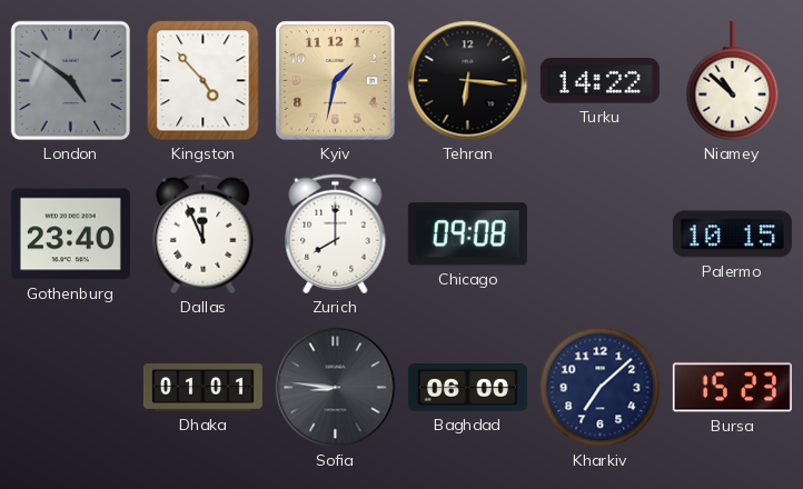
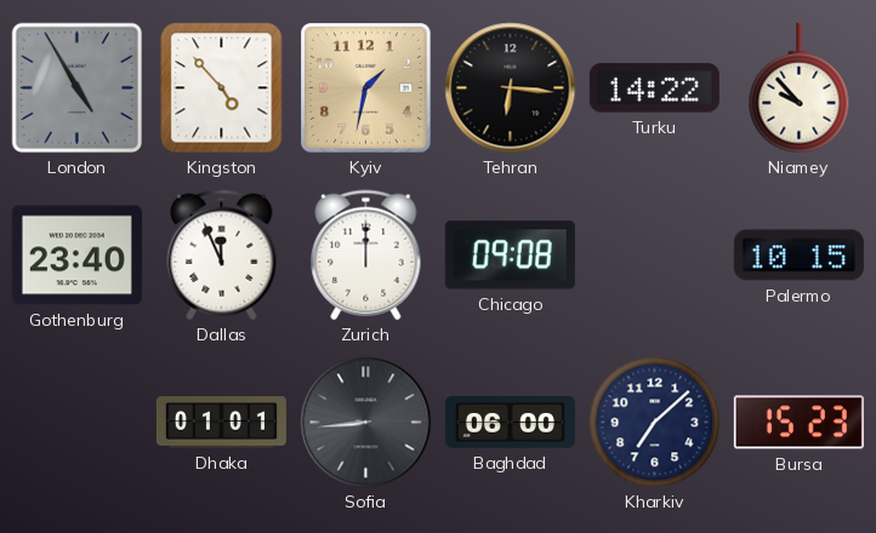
London: 4:51 -> 4:55 (78, 88)
Niamey: 10:52 -> 9:53 (800, 88)
Zurich: 8:00 -> 12:00 (366, 256)
Sofia: 8:46 -> 8:44 (366, 423)
